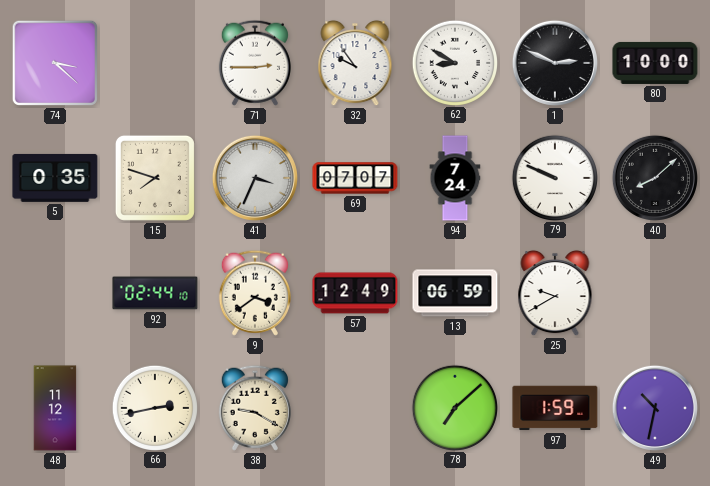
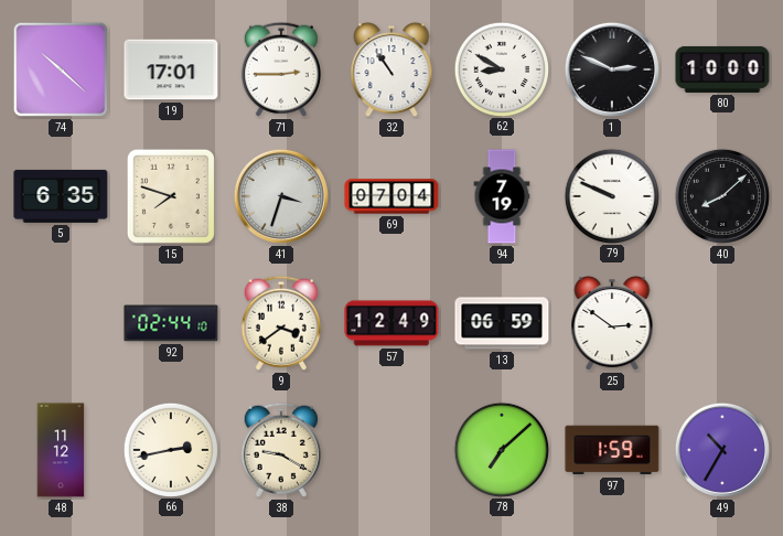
74: 3:22 -> 10:22 (61, 69)
19: none -> 17:01 (171, 69)
32: 9:54 -> 10:54 (392, 69)
5: 0:35 -> 6:35 (61, 196)
41: 3:34 -> 3:33 (281, 196)
69: 07:07 -> 07:04 (392, 196)
94: 7:24 -> 7:19 (502, 196)
25: 9:40 -> 2:51 (612, 323)
49: 10:32 -> 10:35 (722, 450)
